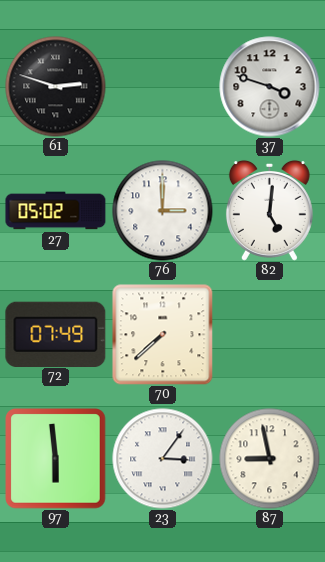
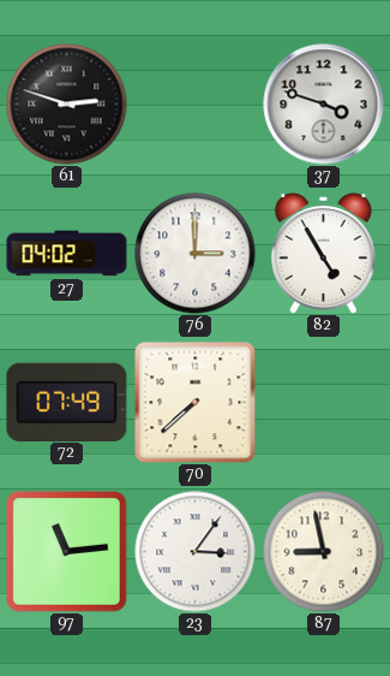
27: 05:02 -> 04:02 (67, 254)
82: 5:01 -> 4:55 (323, 253)
97: 5:59 -> 11:14 (67, 552)
